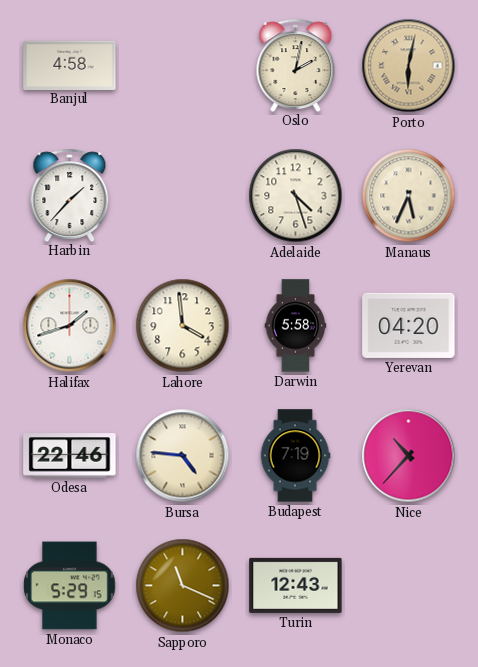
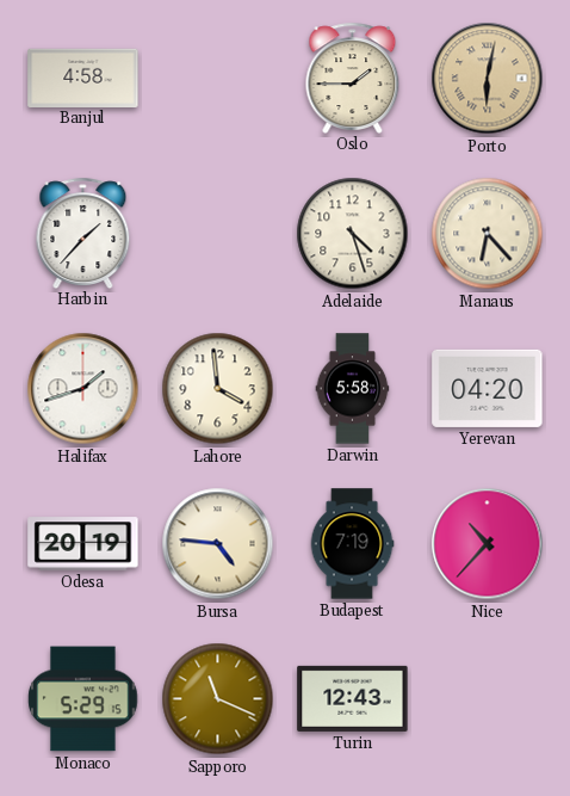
Oslo: 2:02 -> 1:45 (353, 78)
Manaus: 5:34 -> 6:23 (488, 234)
Odesa: 22:46 -> 20:19 (83, 544)
